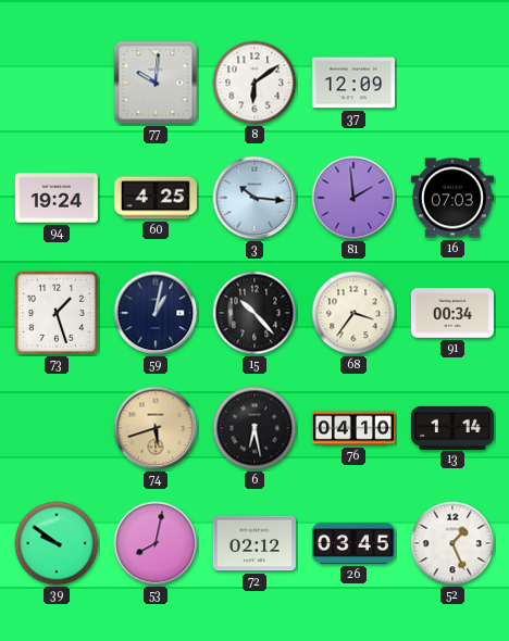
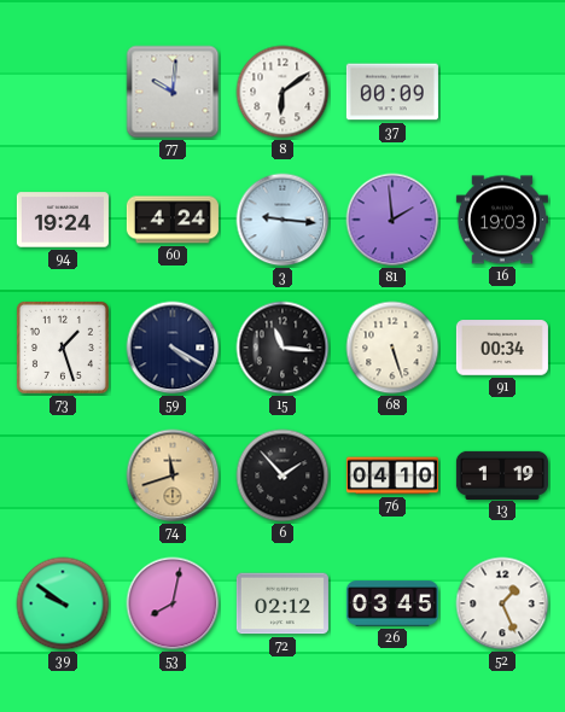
37: 12:09 -> 00:09 (392, 92)
60: 4:25 -> 4:24 (173, 220)
3: 10:16 -> 9:16 (282, 220)
16: 07:03 -> 19:03 (502, 220)
59: 1:02 -> 4:20 (173, 348)
15: 10:23 -> 11:16 (282, 348)
68: 3:36 -> 5:27 (392, 348)
74: 5:42 -> 11:42 (173, 475)
6: 6:28 -> 1:53 (282, 475)
13: 1:14 -> 1:19 (502, 474)
